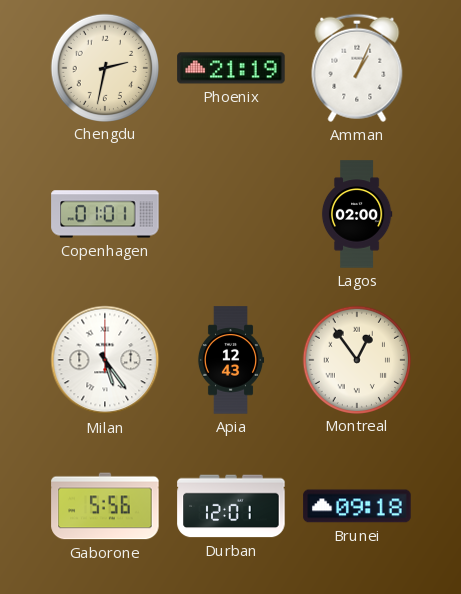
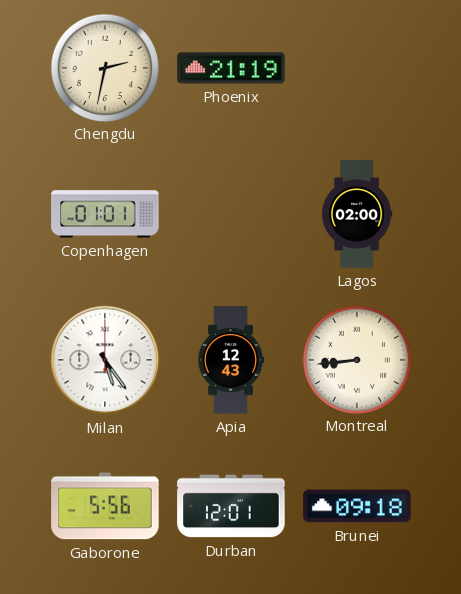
Amman: 1:04 -> none (357, 68)
Montreal: 12:54 -> 8:44 (356, 359)
